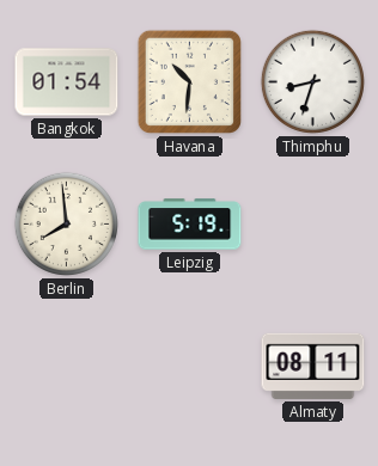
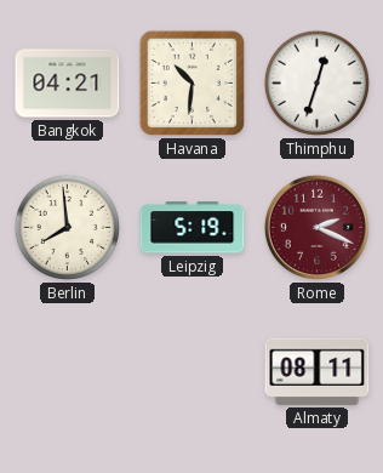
Bangkok: 01:54 -> 04:21 (68, 84)
Thimphu: 8:33 -> 12:33 (316, 82)
Rome: none -> 2:19 (316, 227)
